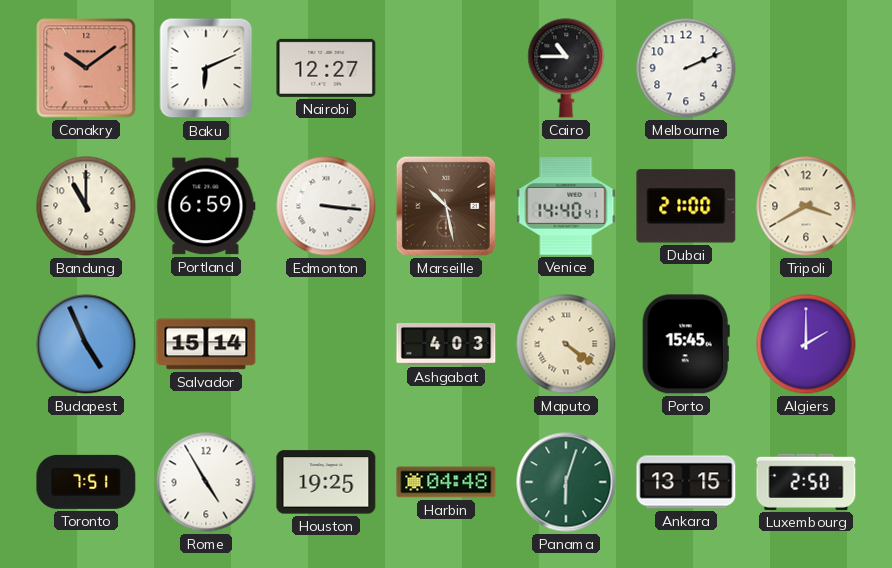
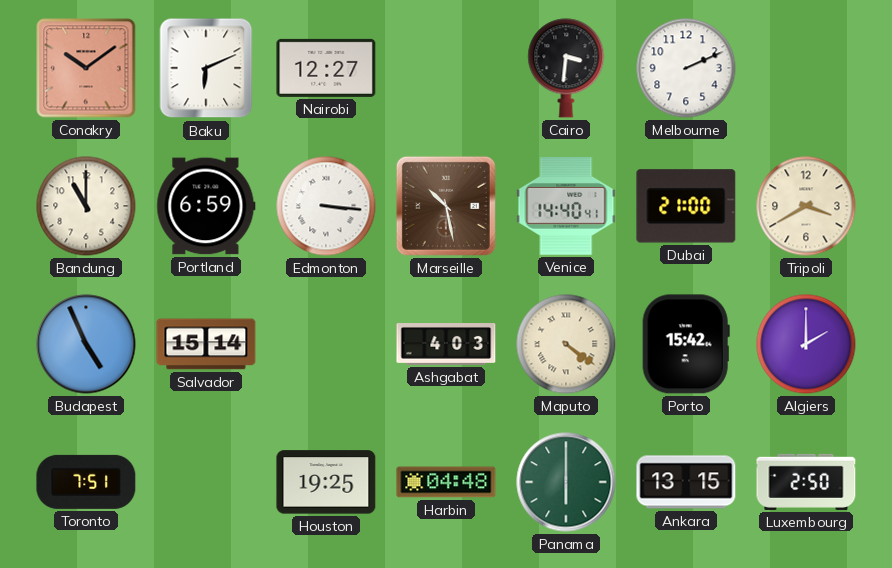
Cairo: 10:45 -> 3:31 (566, 68)
Porto: 15:45 -> 15:42 (686, 344)
Rome: 4:55 -> none (206, 482)
Panama: 6:03 -> 6:00 (566, 482)
